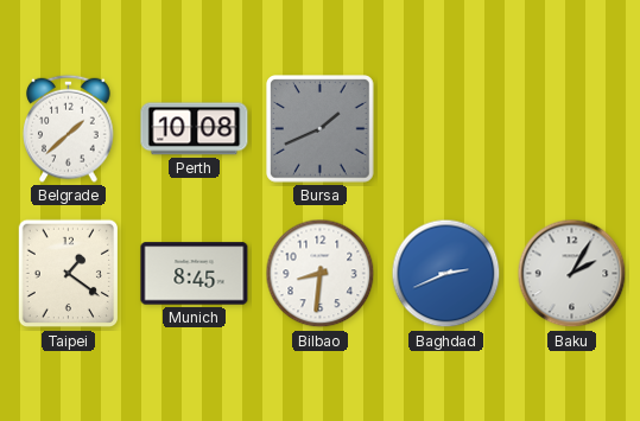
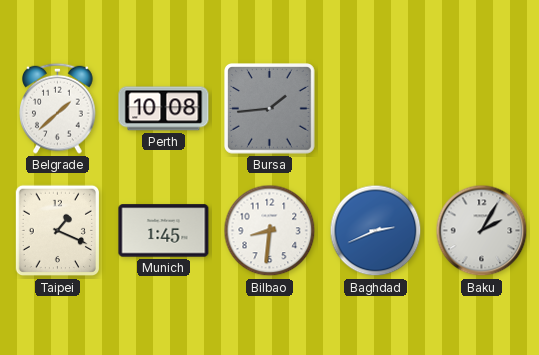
Bursa: 1:41 -> 1:44 (270, 109)
Taipei: 1:21 -> 1:19 (57, 231)
Munich: 8:45 -> 1:45 (164, 231)
